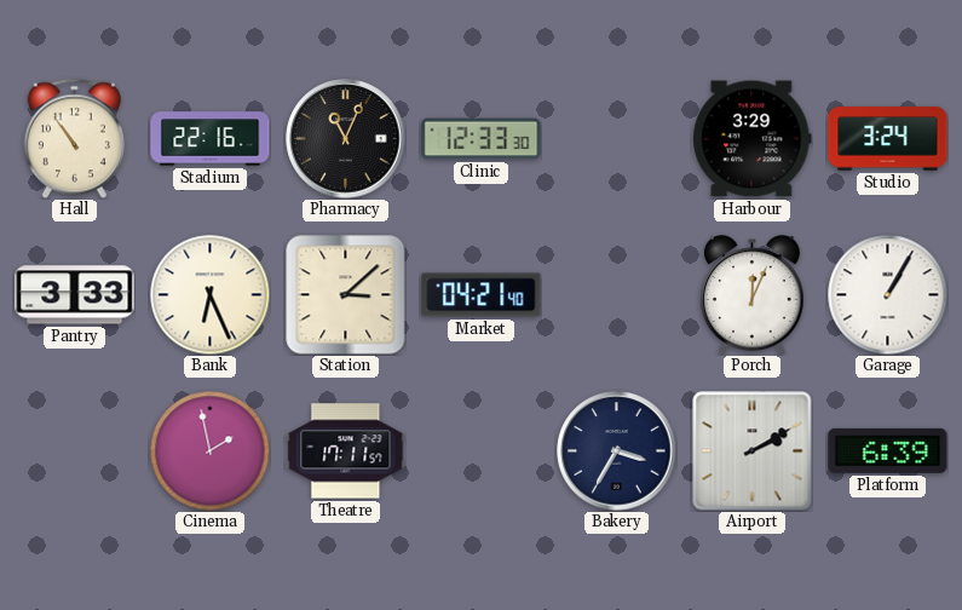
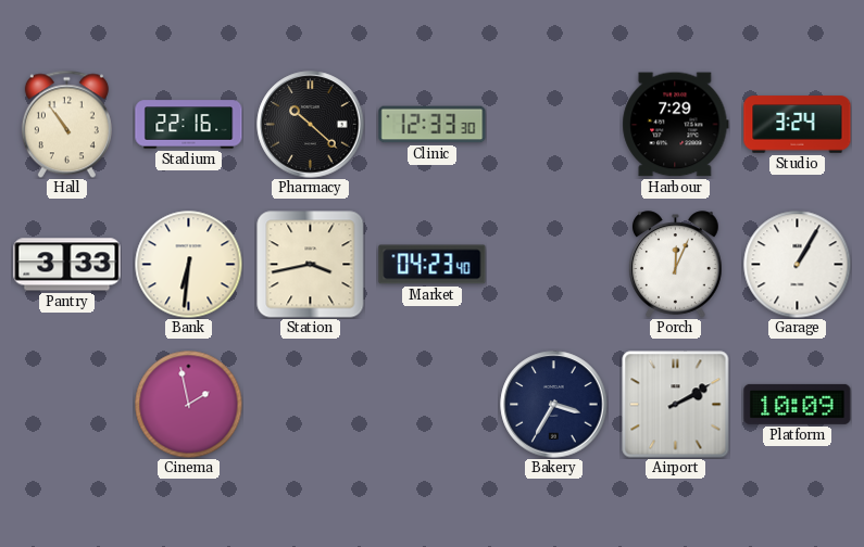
Pharmacy: 11:04 -> 10:22 (311, 125)
Harbour: 3:29 -> 7:29 (676, 125)
Bank: 6:26 -> 6:31 (189, 265)
Station: 3:08 -> 3:43 (311, 265)
Market: 04:21 -> 04:23 (433, 265)
Theatre: 17:11 -> none (346, 451)
Platform: 6:39 -> 10:09 (798, 404)
